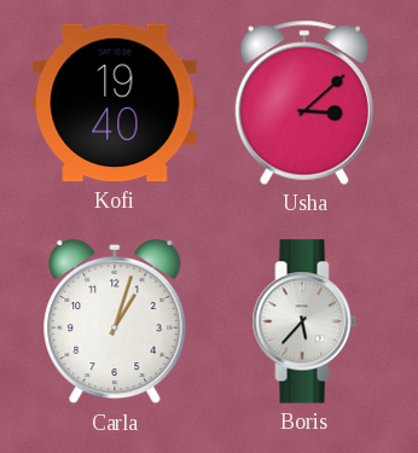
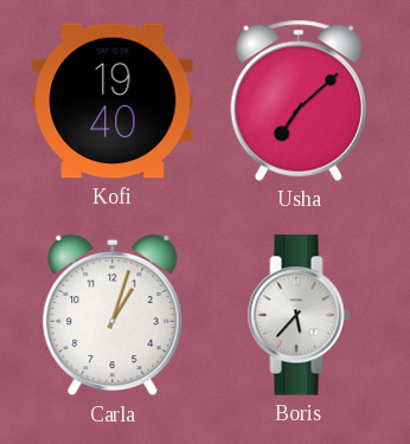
Usha: 3:08 -> 7:08 (297, 101)
